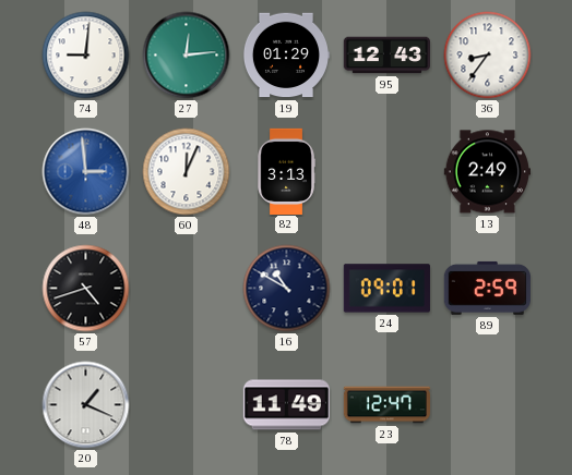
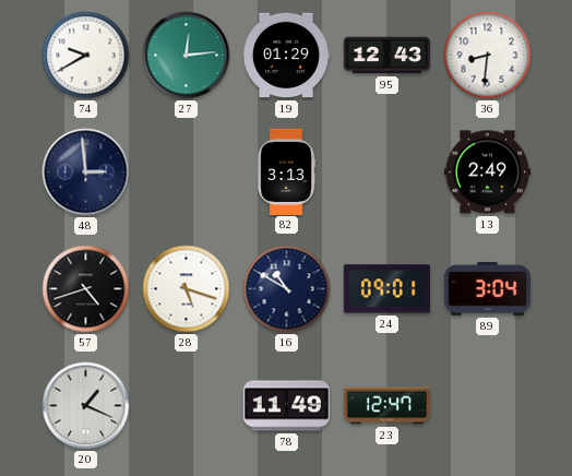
74: 9:01 -> 9:40 (86, 56)
36: 8:36 -> 8:31 (488, 56)
48 dial: blue -> navy (86, 172)
60: 12:04 -> none (187, 172)
28: none -> 5:18 (187, 289)
89: 2:59 -> 3:04 (487, 288)
